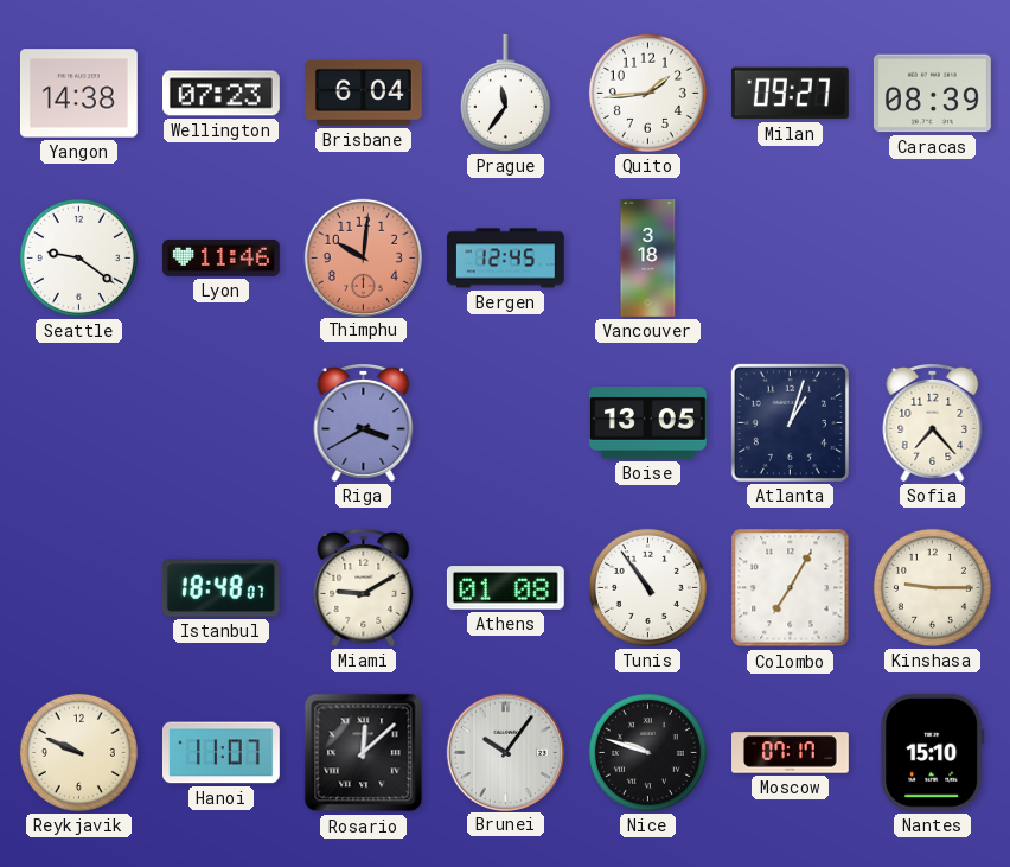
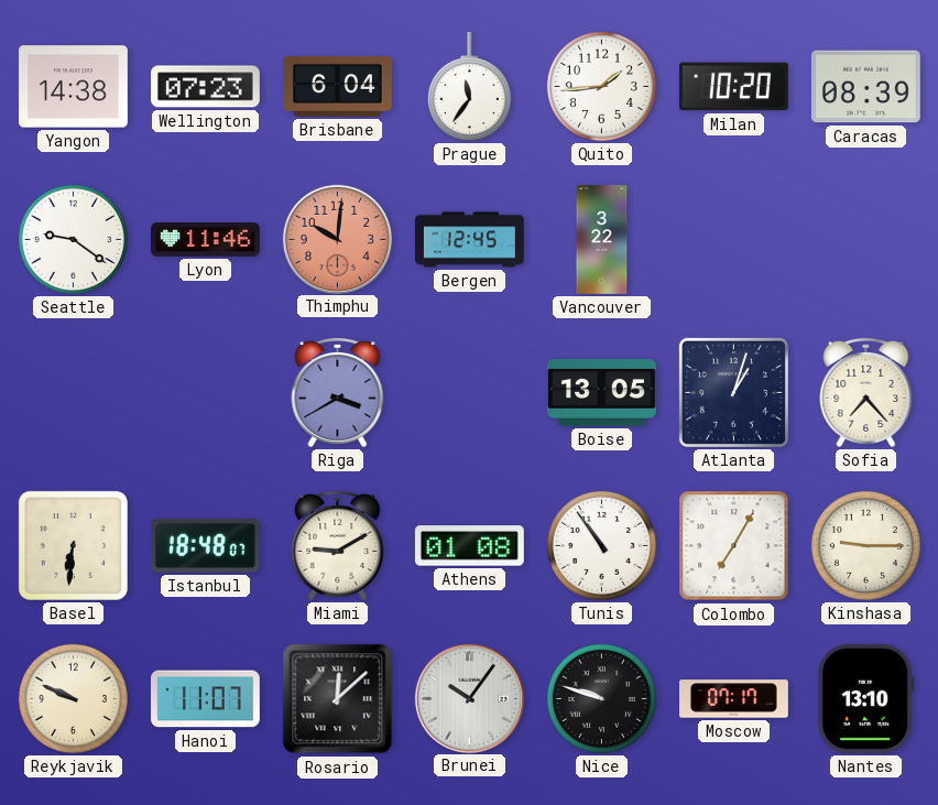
Milan: 09:27 -> 10:20 (733, 87)
Vancouver: 3:18 -> 3:22 (602, 240)
Basel: none -> 6:31 (73, 545)
Nantes: 15:10 -> 13:10 (866, 698)
